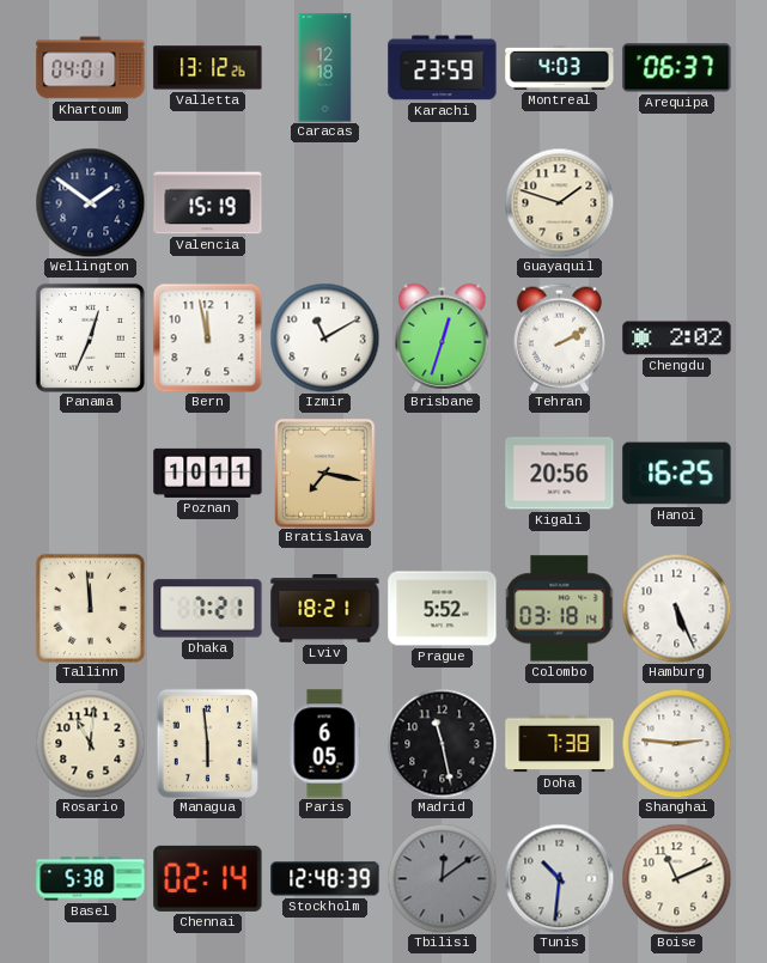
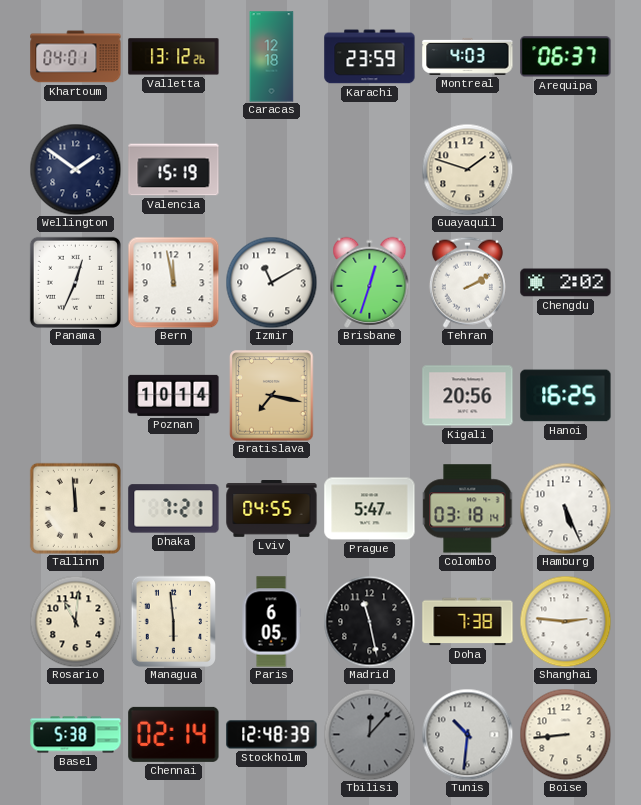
Poznan: 10:11 -> 10:14 (174, 395)
Lviv: 18:21 -> 04:55 (272, 509)
Prague: 5:52 -> 5:47 (370, 509)
Tbilisi: 12:09 -> 12:07 (369, 734)
Boise: 11:11 -> 8:44 (565, 734)
